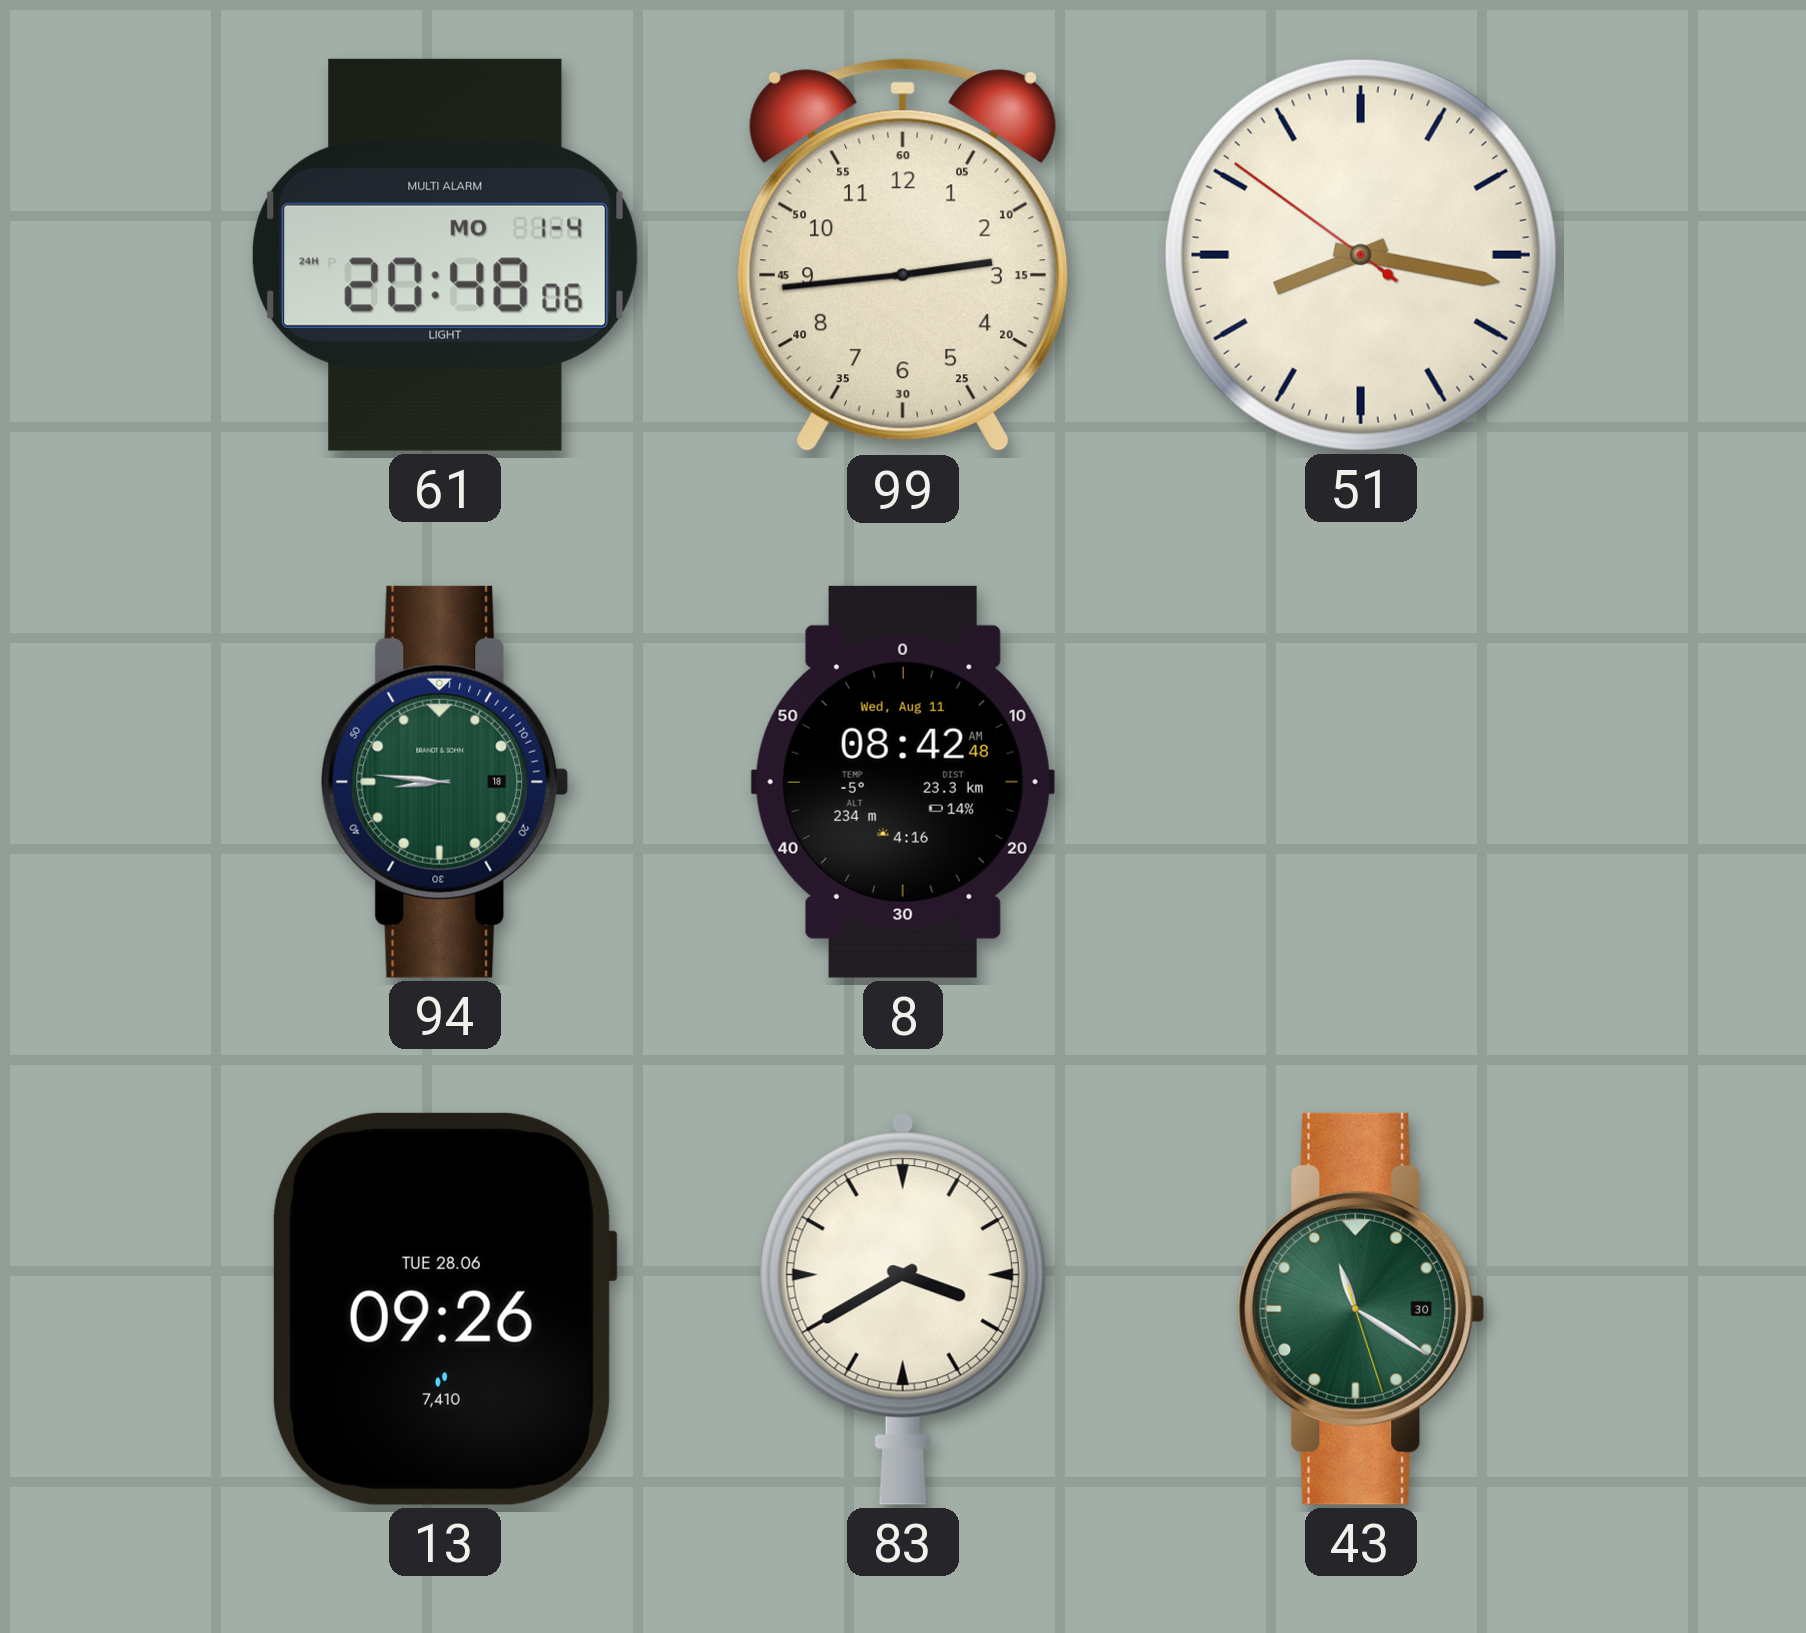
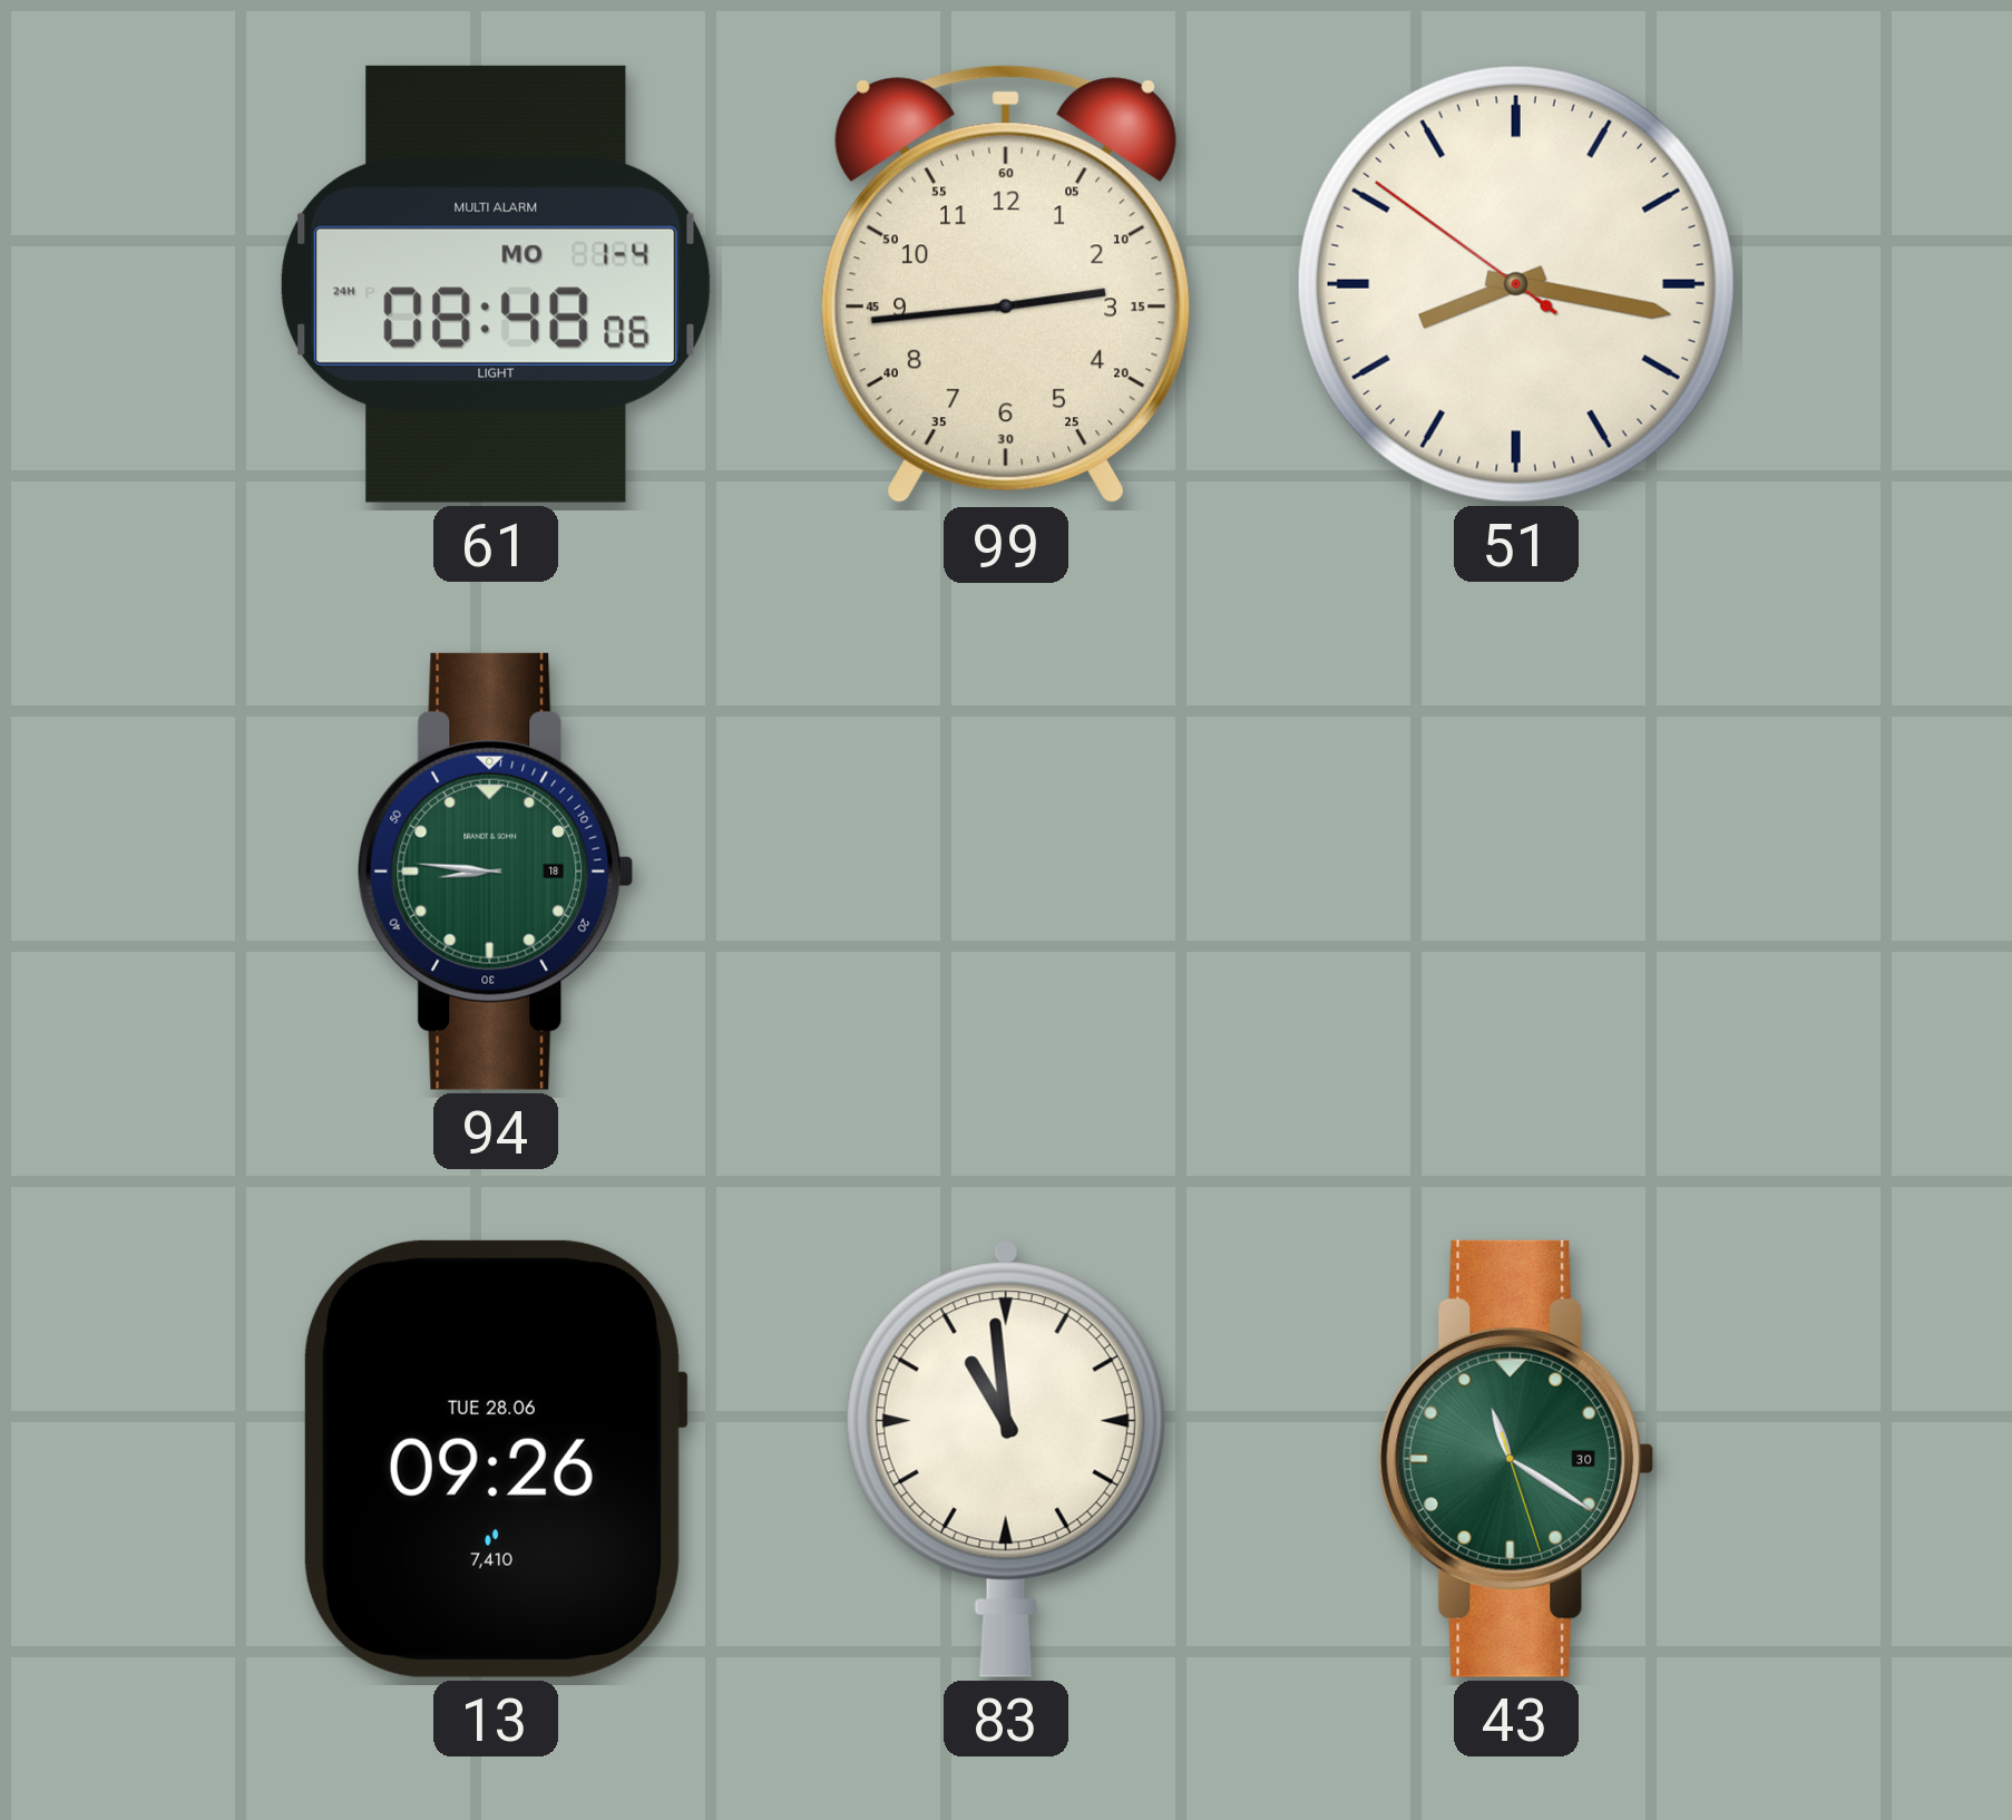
61: 20:48 -> 08:48 (497, 284)
8: 08:42 -> none (903, 782)
83: 3:40 -> 10:59 (1006, 1459)
